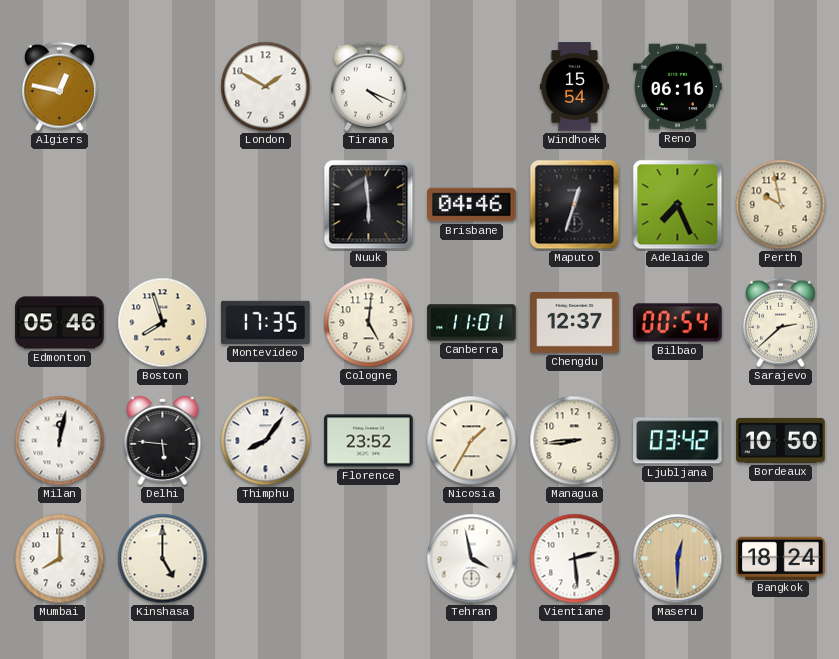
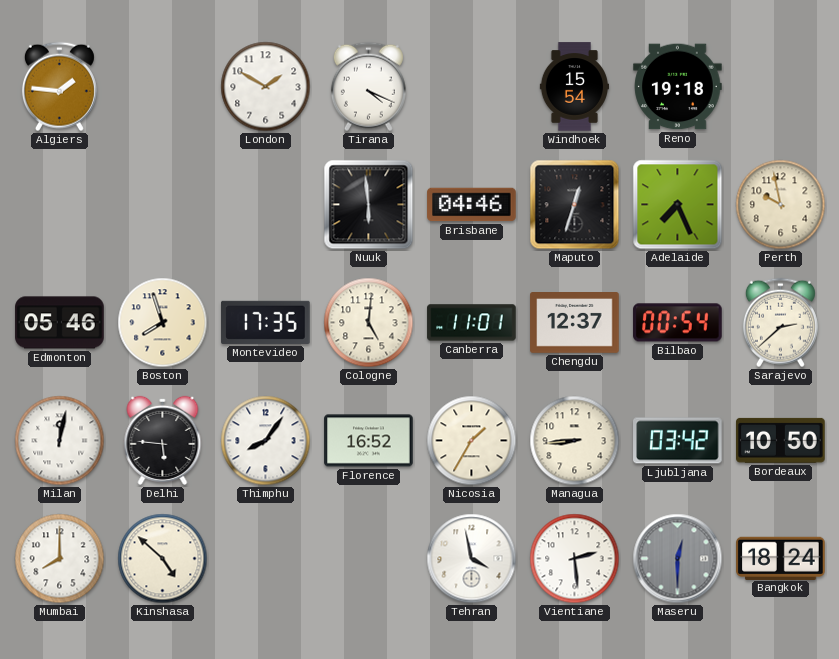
Algiers: 12:47 -> 1:46 (59, 87)
Reno: 06:16 -> 19:18 (678, 87)
Florence: 23:52 -> 16:52 (369, 441)
Kinshasa: 5:00 -> 4:52 (163, 559)
Maseru dial: champagne -> grey (678, 559)
